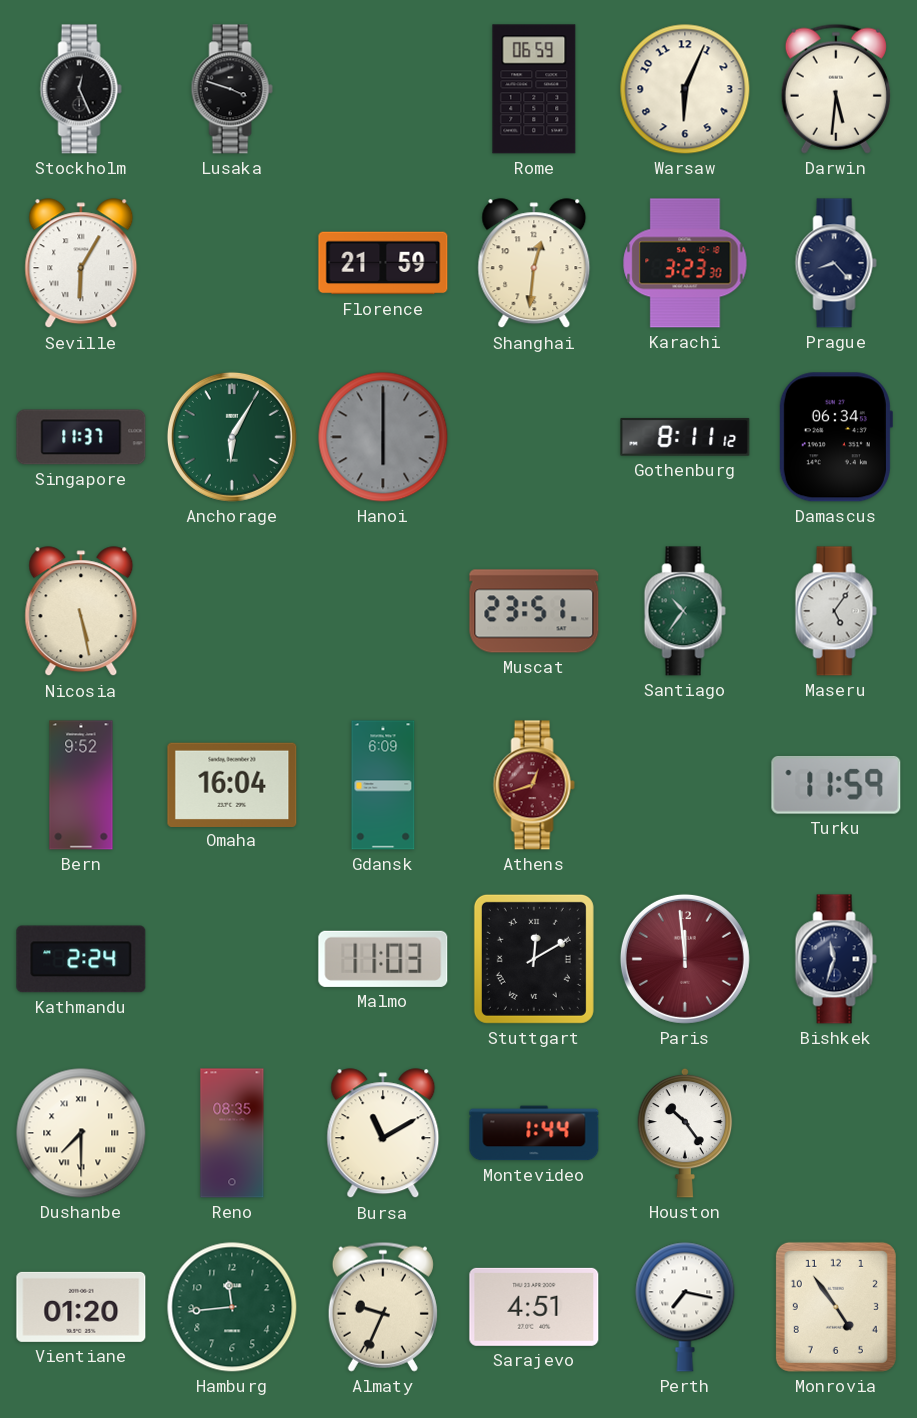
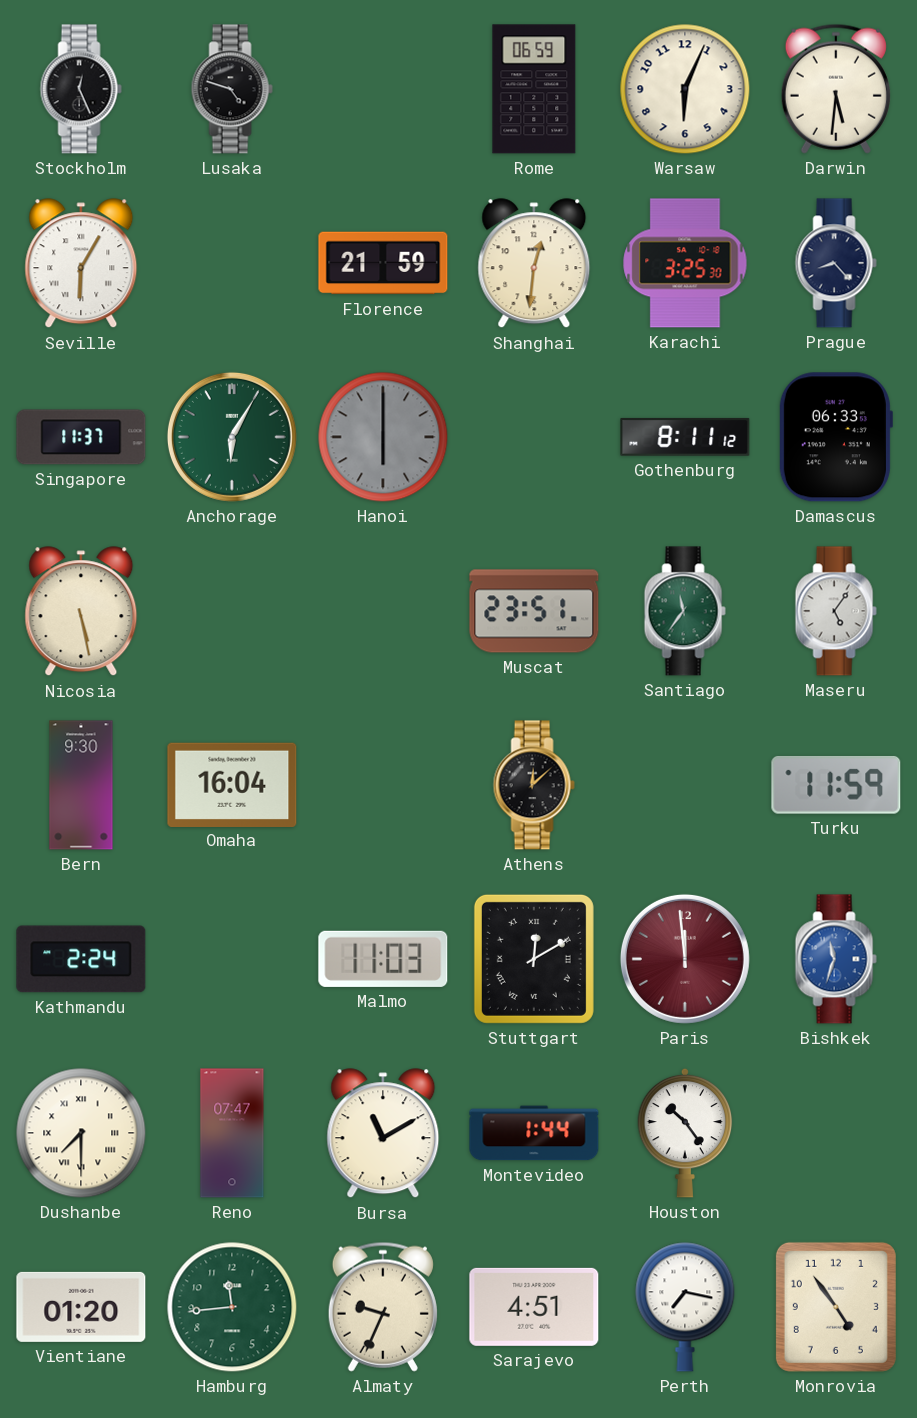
Lusaka: 3:48 -> 4:48 (232, 89)
Karachi: 3:23 -> 3:25 (685, 263)
Damascus: 06:34 -> 06:33 (835, 437)
Santiago: 10:36 -> 11:36 (685, 611)
Bern: 9:52 -> 9:30 (81, 785)
Gdansk: 6:09 -> none (383, 785)
Athens: 12:42 -> 12:08 (534, 785)
Athens dial: burgundy -> black (534, 785)
Bishkek dial: navy -> blue (836, 959)
Reno: 08:35 -> 07:47 (232, 1133)
